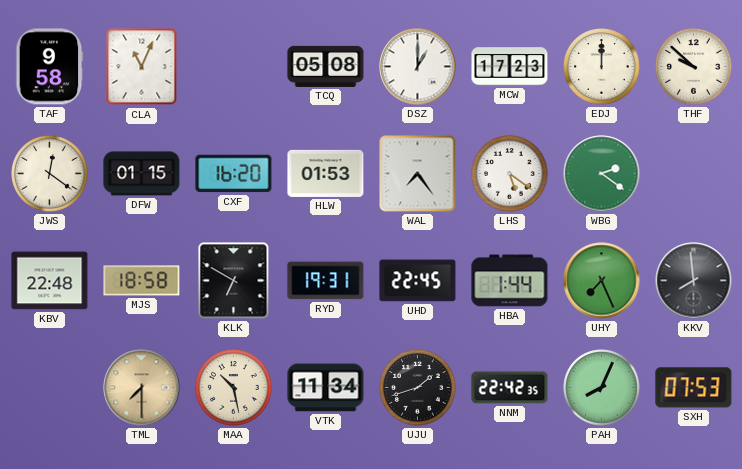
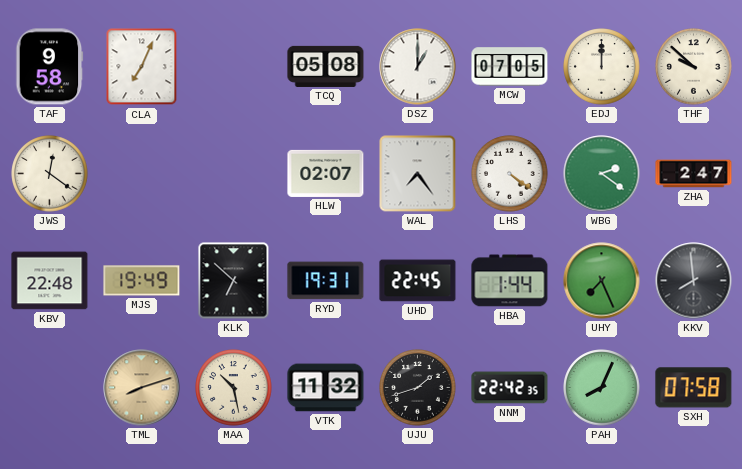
CLA: 11:04 -> 7:04 (142, 67)
MCW: 17:23 -> 07:05 (510, 67)
DFW: 01:15 -> none (142, 174)
CXF: 16:20 -> none (234, 174)
HLW: 01:53 -> 02:07 (326, 173)
LHS: 5:21 -> 4:21 (510, 174)
ZHA: none -> 2:47 (694, 174)
MJS: 18:58 -> 19:49 (142, 281)
KLK: 6:50 -> 6:52 (234, 281)
TML: 7:30 -> 8:12 (142, 388)
VTK: 11:34 -> 11:32 (326, 388)
SXH: 07:53 -> 07:58 (694, 388)
